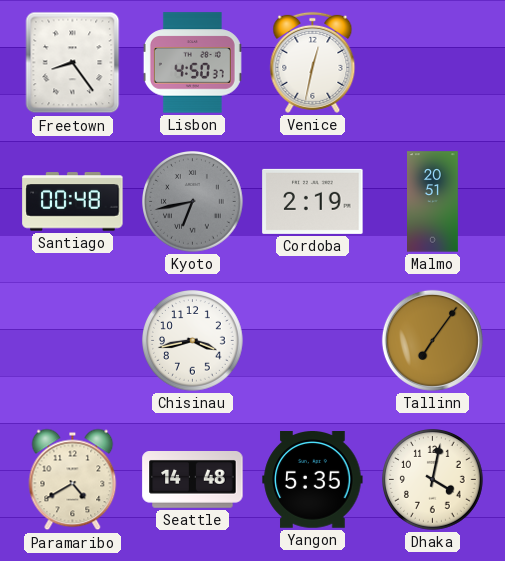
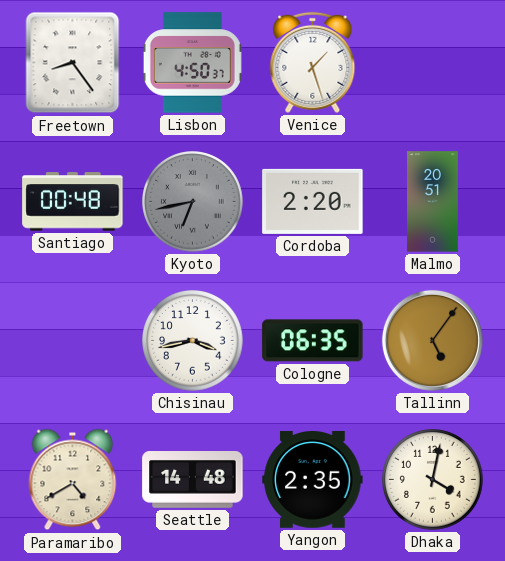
Venice: 12:32 -> 1:27 (313, 62)
Cordoba: 2:19 -> 2:20 (313, 201)
Cologne: none -> 06:35 (313, 341)
Tallinn: 7:06 -> 5:06 (432, 340)
Yangon: 5:35 -> 2:35 (313, 480)
